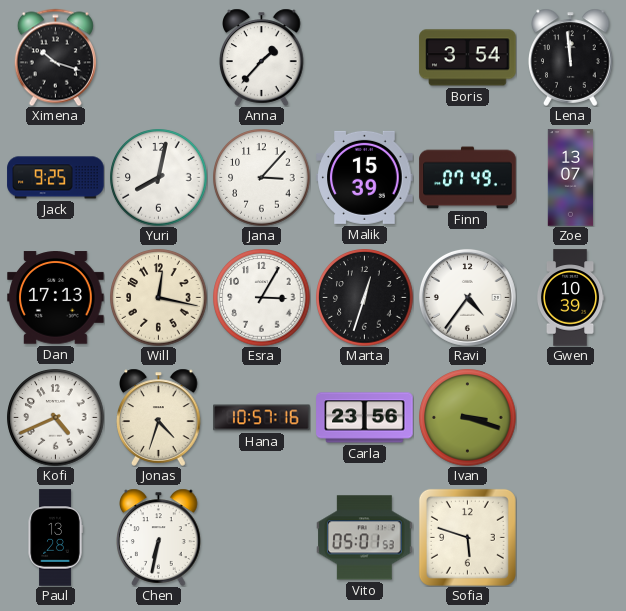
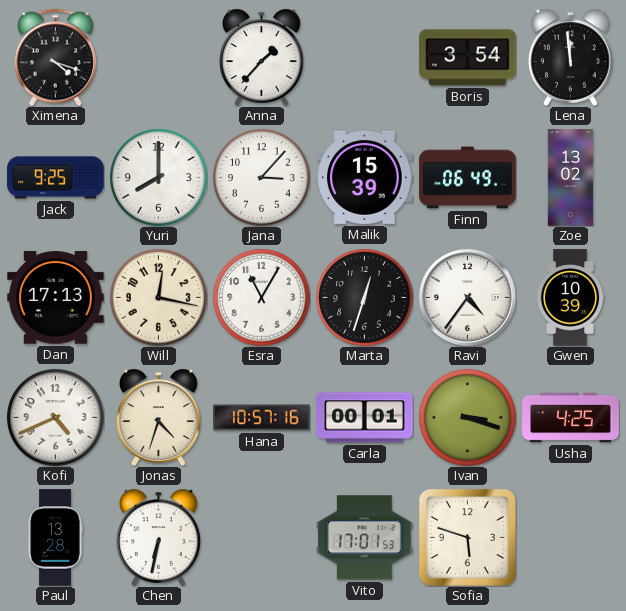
Ximena: 10:18 -> 4:18 (55, 57)
Yuri: 8:02 -> 8:00 (159, 178)
Finn: 07:49 -> 06:49 (468, 178)
Zoe: 13:07 -> 13:02 (571, 178)
Esra: 3:05 -> 11:05 (262, 298)
Carla: 23:56 -> 00:01 (365, 418)
Usha: none -> 4:25 (571, 418)
Vito: 05:01 -> 17:01 (365, 538)
